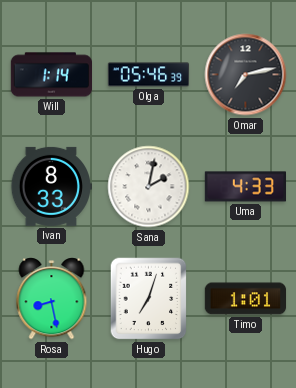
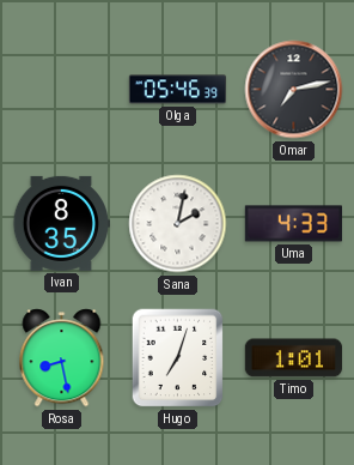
Will: 1:14 -> none (51, 75)
Ivan: 8:33 -> 8:35 (61, 223)
